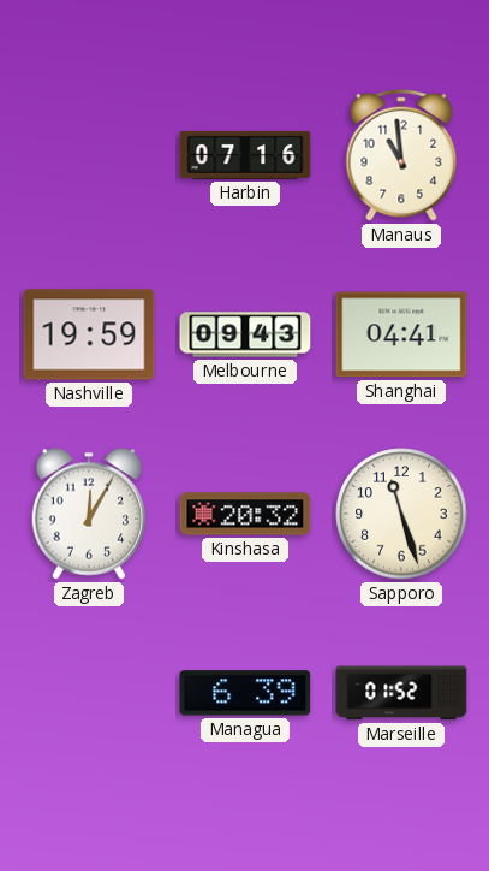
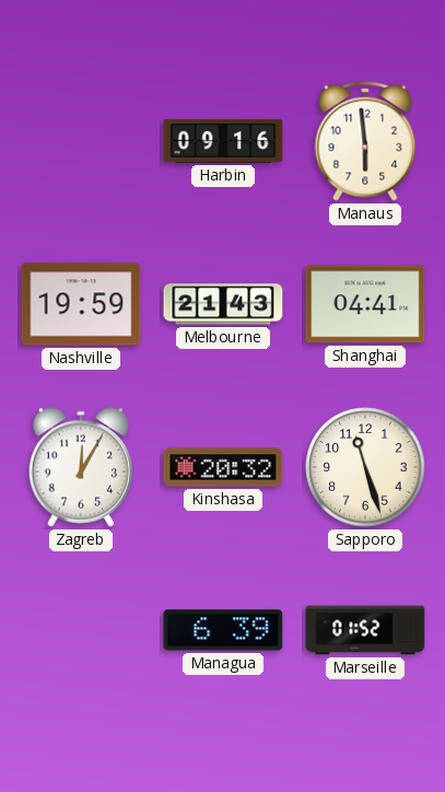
Harbin: 07:16 -> 09:16 (223, 141)
Manaus: 10:59 -> 5:59 (365, 141)
Melbourne: 09:43 -> 21:43 (223, 304)
